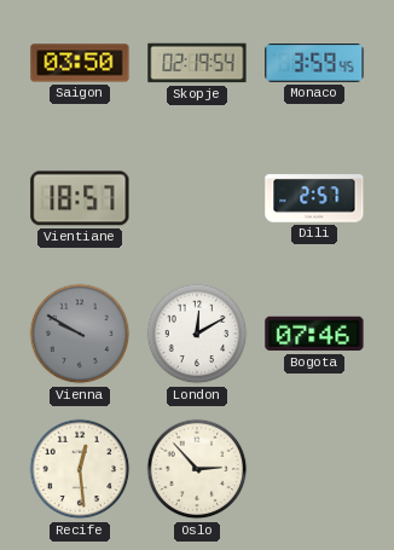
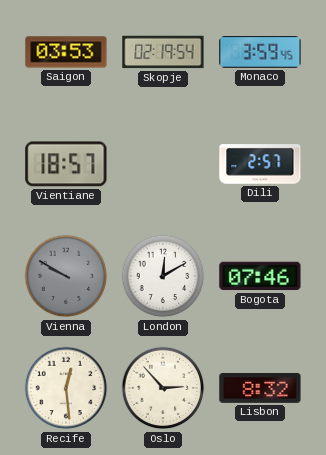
Saigon: 03:50 -> 03:53 (66, 52)
Lisbon: none -> 8:32 (260, 388)
